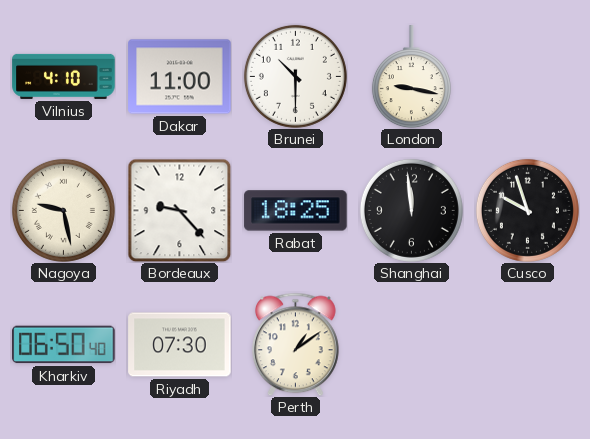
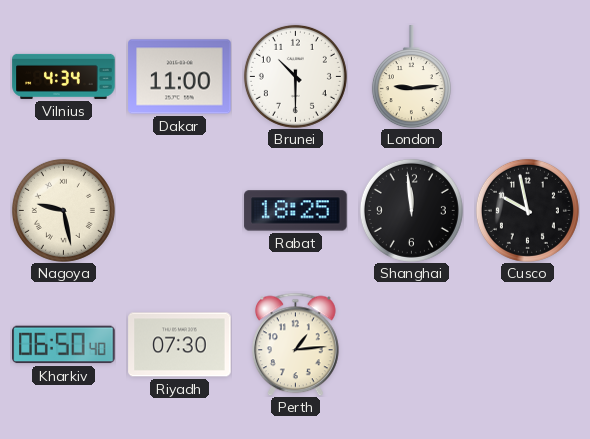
Vilnius: 4:10 -> 4:34 (64, 76)
London: 9:17 -> 9:14 (411, 77)
Bordeaux: 9:23 -> none (179, 210)
Cusco: 9:57 -> 9:58 (527, 210)
Perth: 1:09 -> 1:14 (295, 344)
